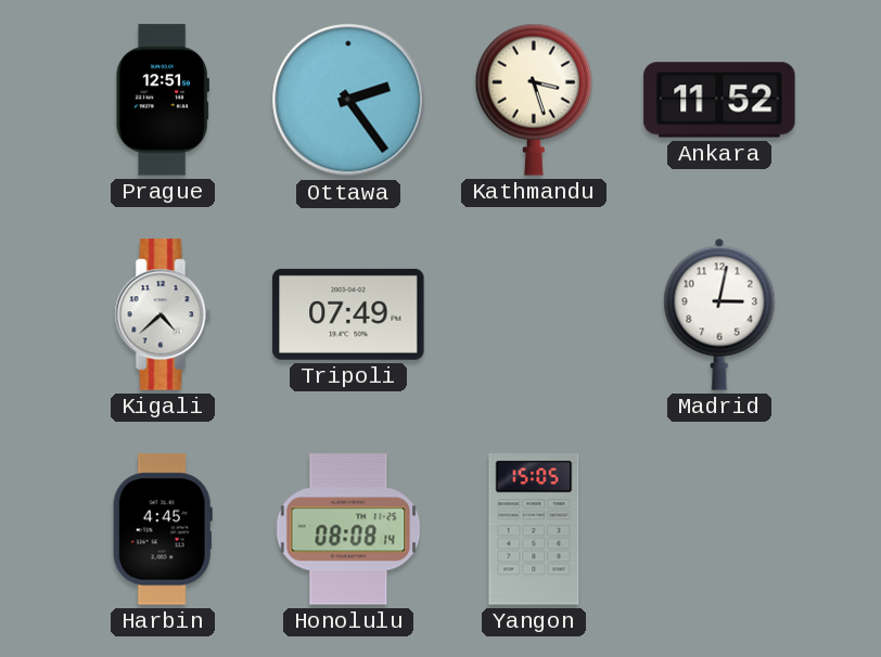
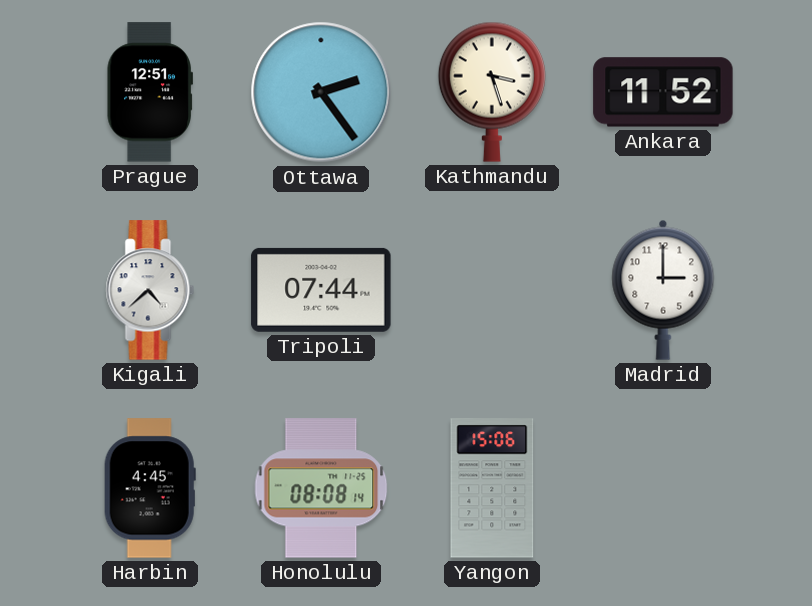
Tripoli: 07:49 -> 07:44 (321, 290)
Madrid: 3:02 -> 3:00 (663, 290)
Yangon: 15:05 -> 15:06 (492, 488)
